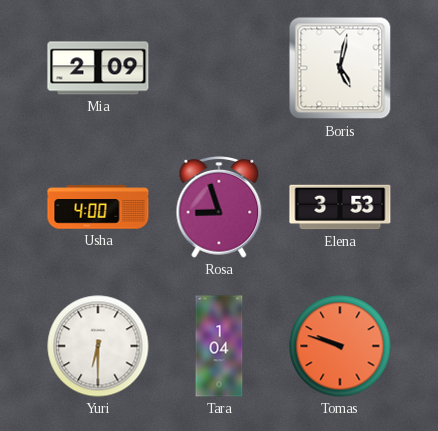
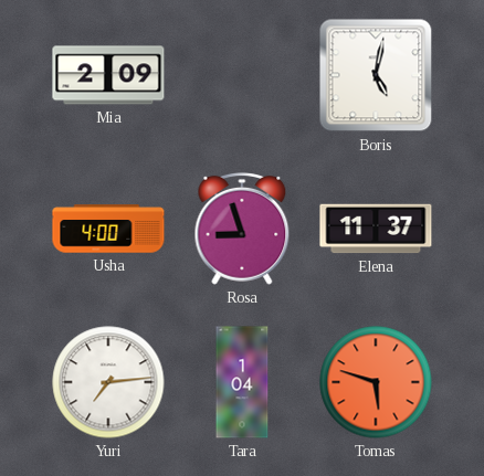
Elena: 3:53 -> 11:37 (376, 229)
Yuri: 6:30 -> 7:14 (108, 382)
Tomas: 9:48 -> 5:48 (376, 382)
